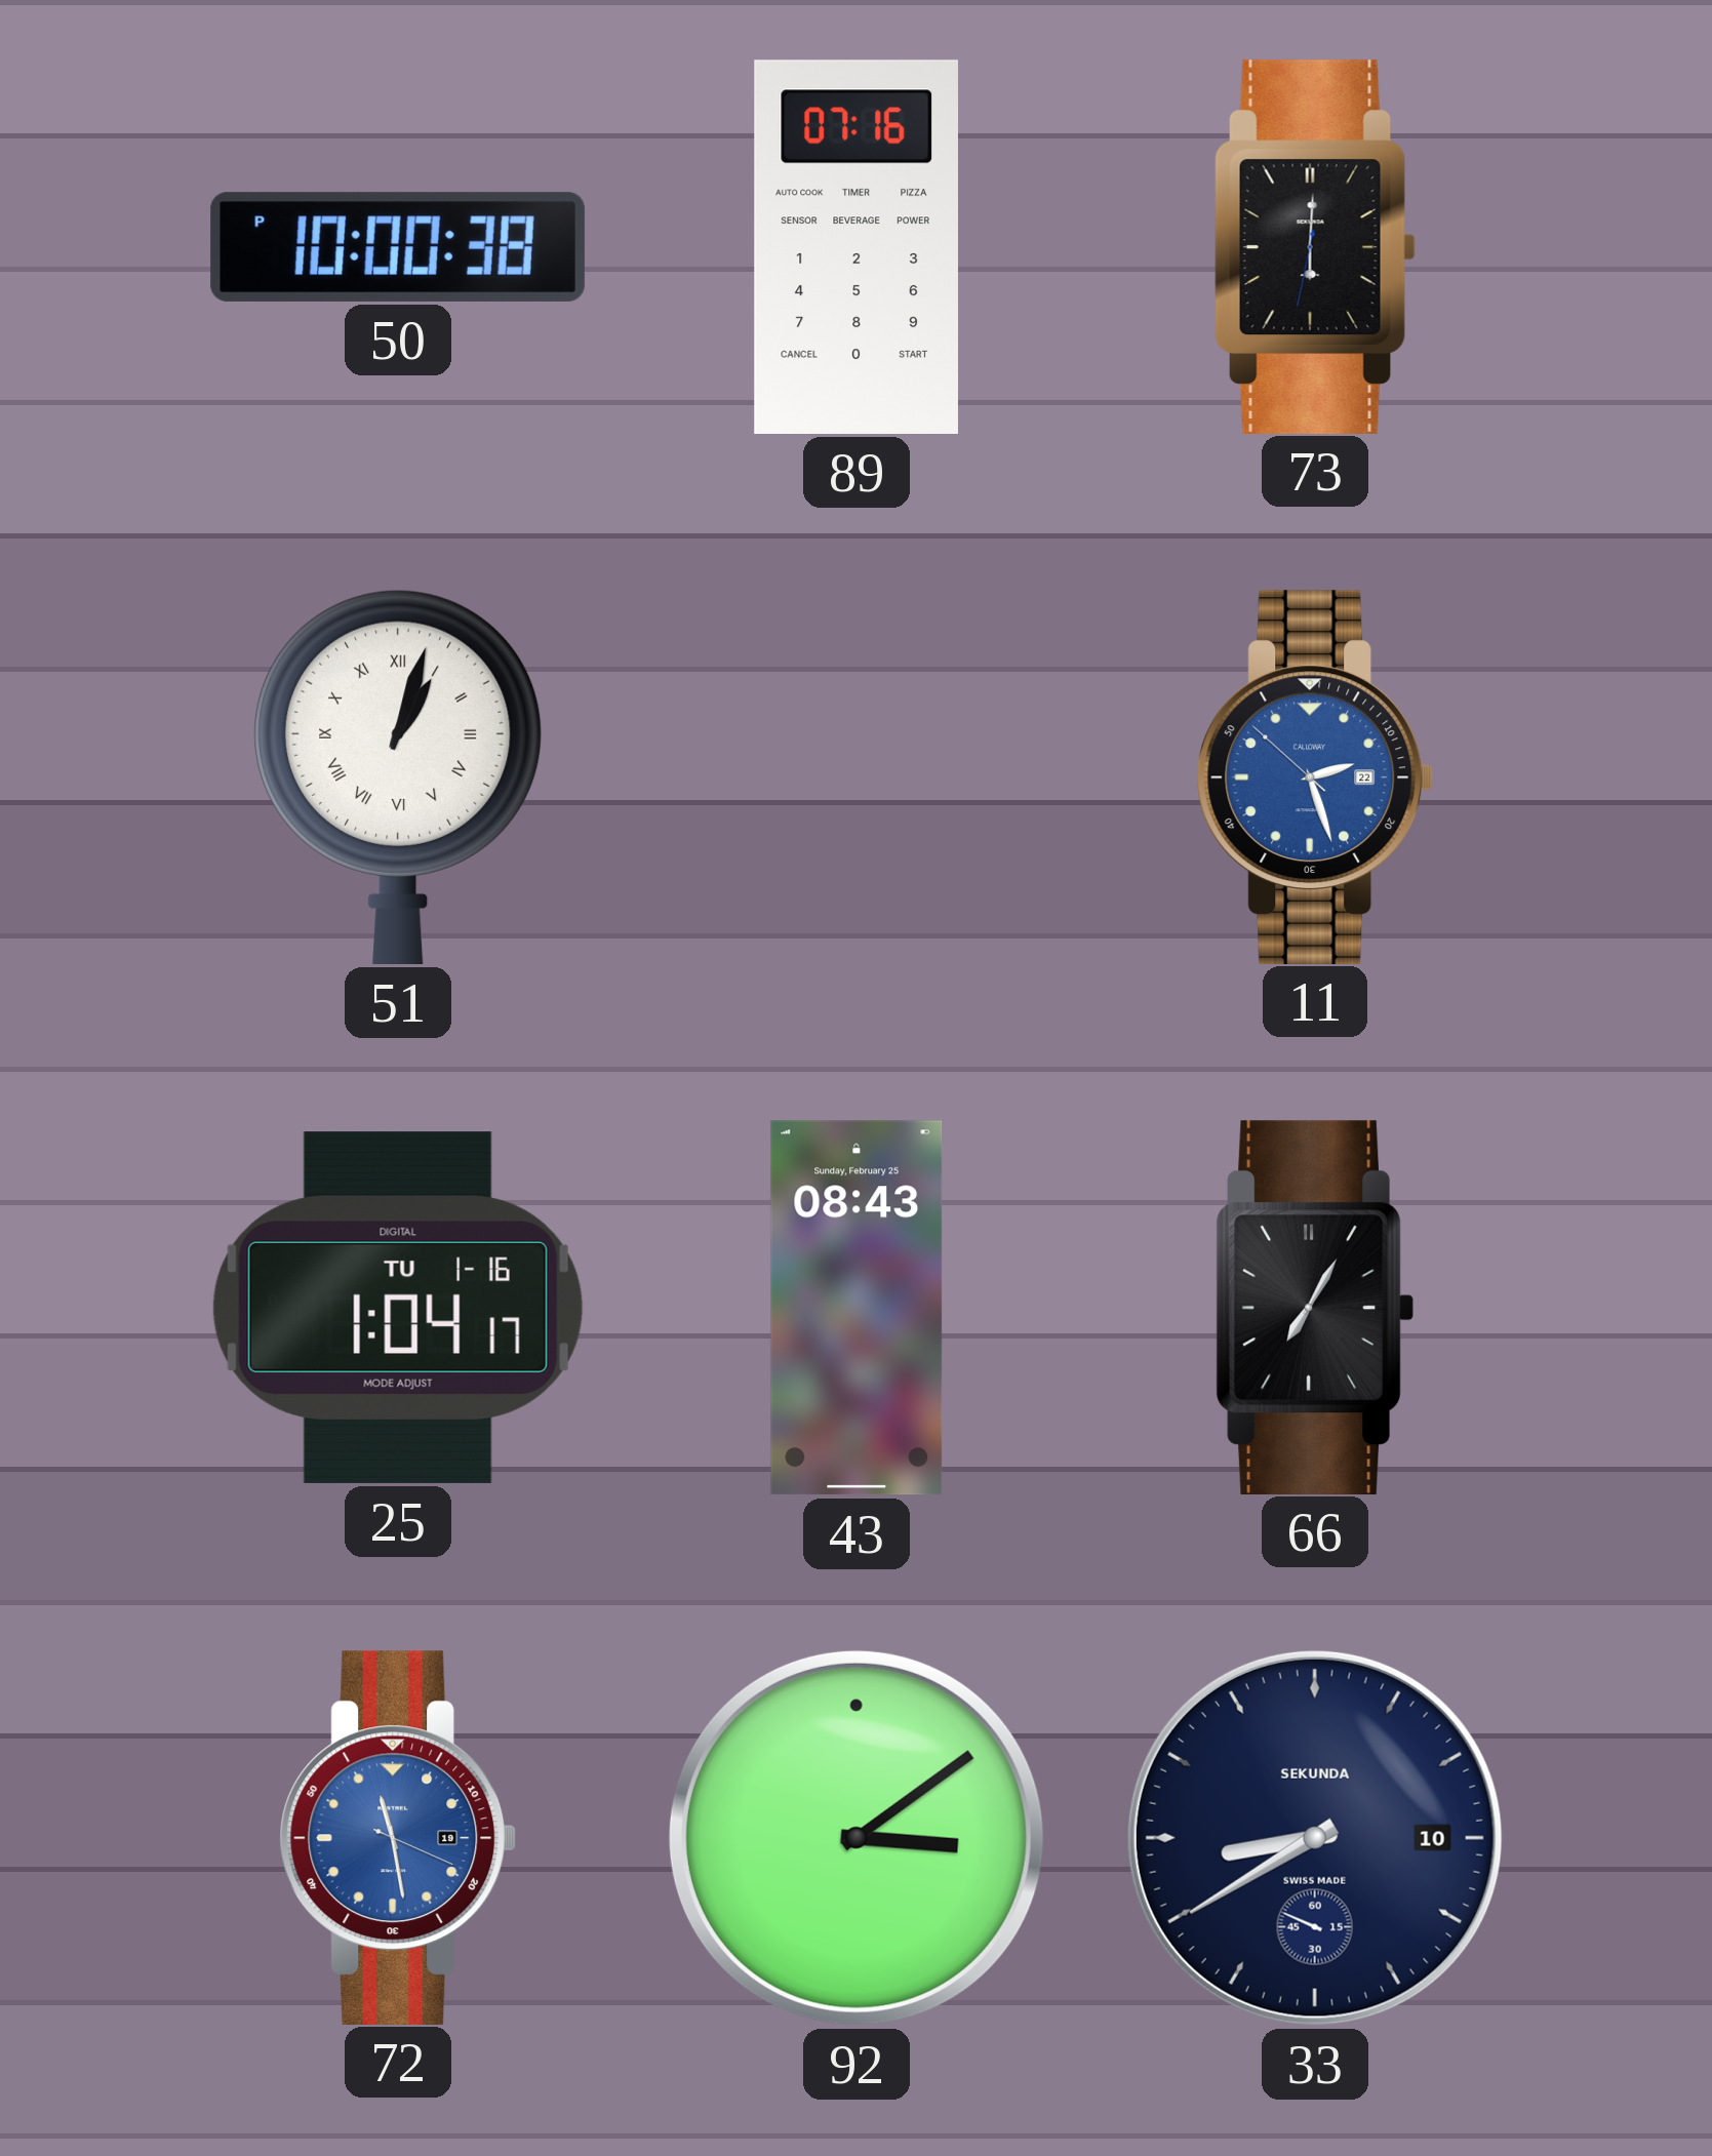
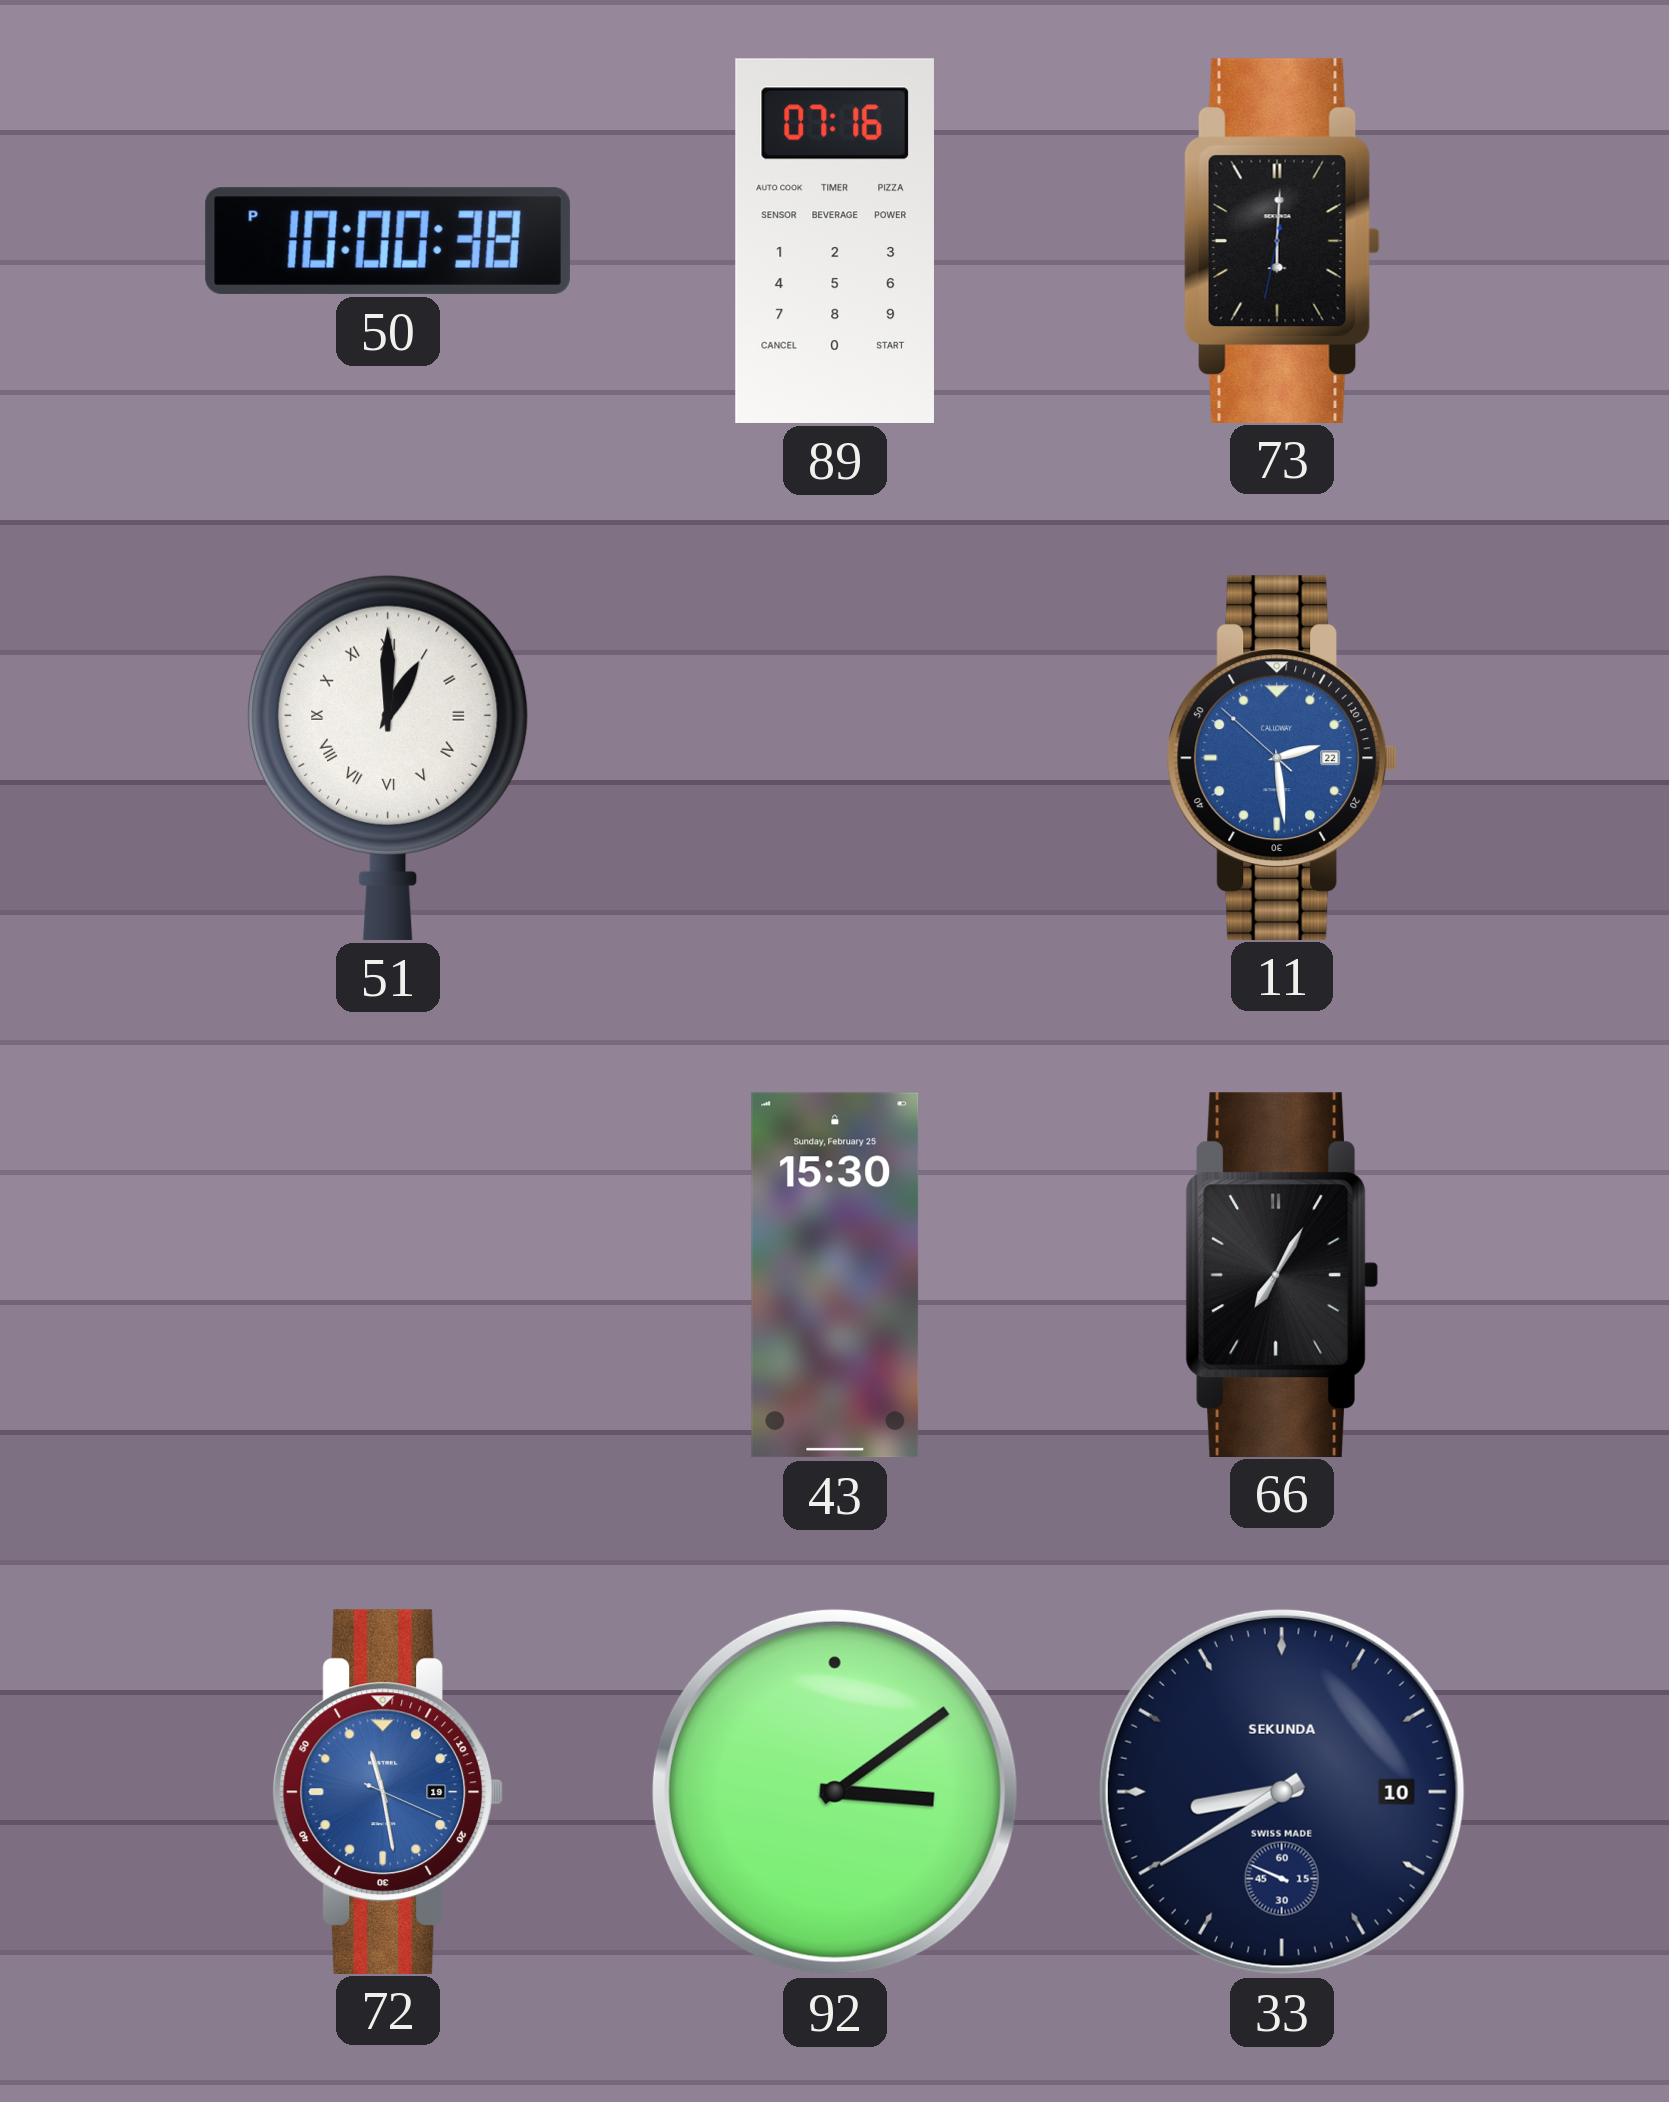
51: 1:03 -> 1:00 (388, 757)
11: 2:26 -> 2:28 (1282, 757)
25: 1:04 -> none (398, 1308)
43: 08:43 -> 15:30 (835, 1275)
